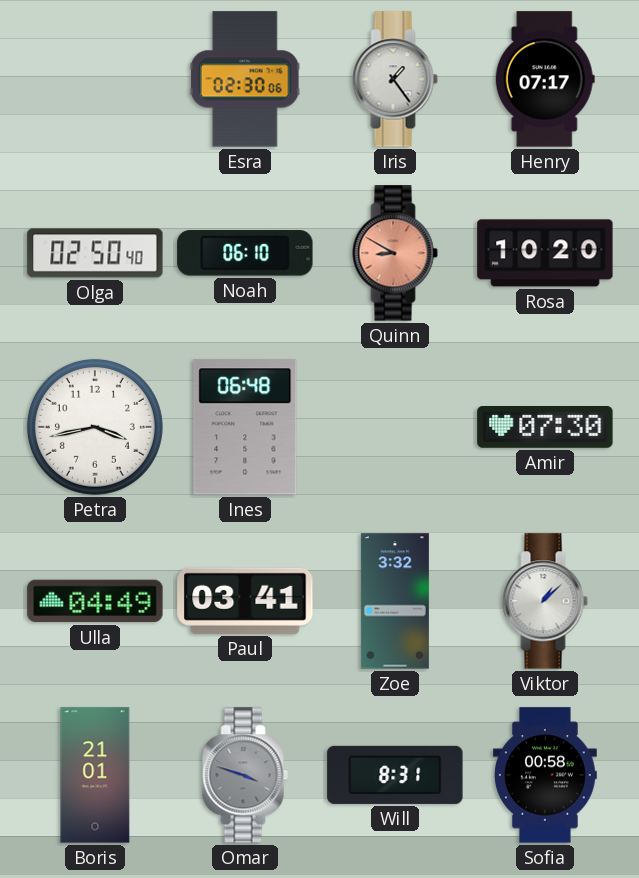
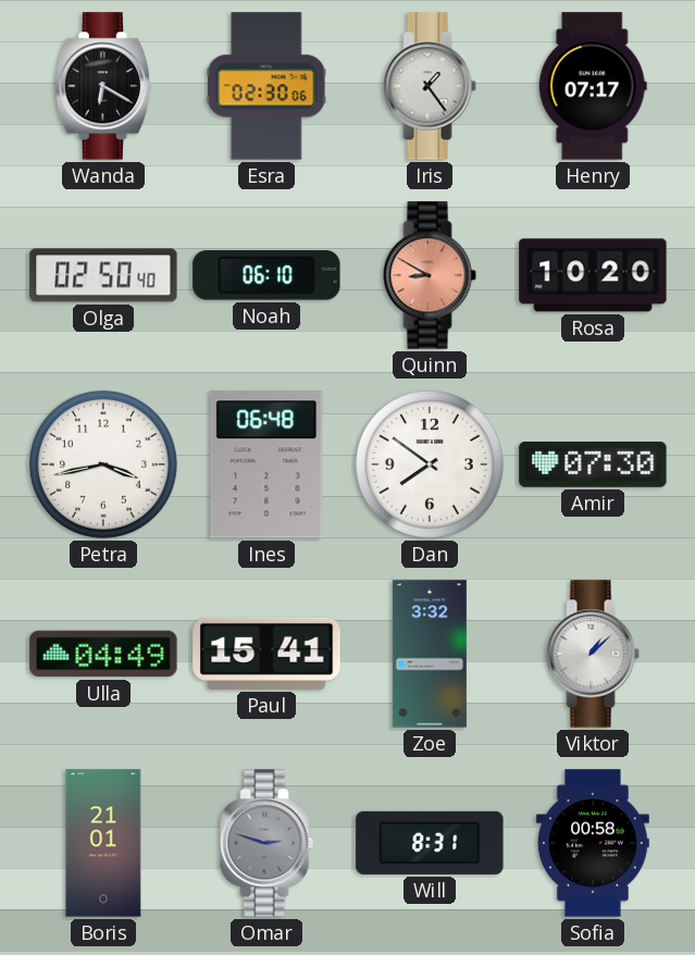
Wanda: none -> 6:20 (103, 86)
Dan: none -> 7:51 (430, 464)
Paul: 03:41 -> 15:41 (266, 654)
Omar: 3:48 -> 2:48 (266, 843)
